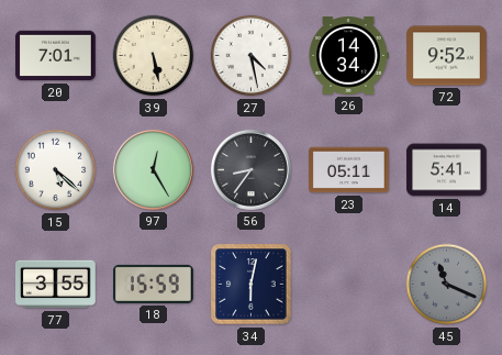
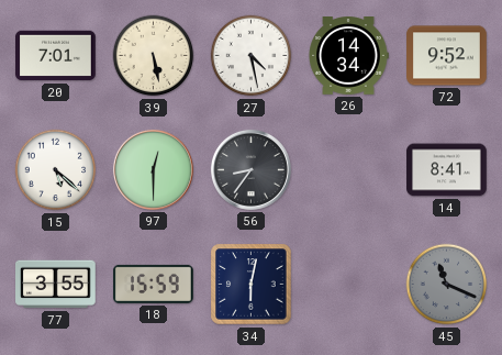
97: 12:25 -> 12:30 (153, 169)
23: 05:11 -> none (349, 170)
14: 5:41 -> 8:41 (447, 170)
